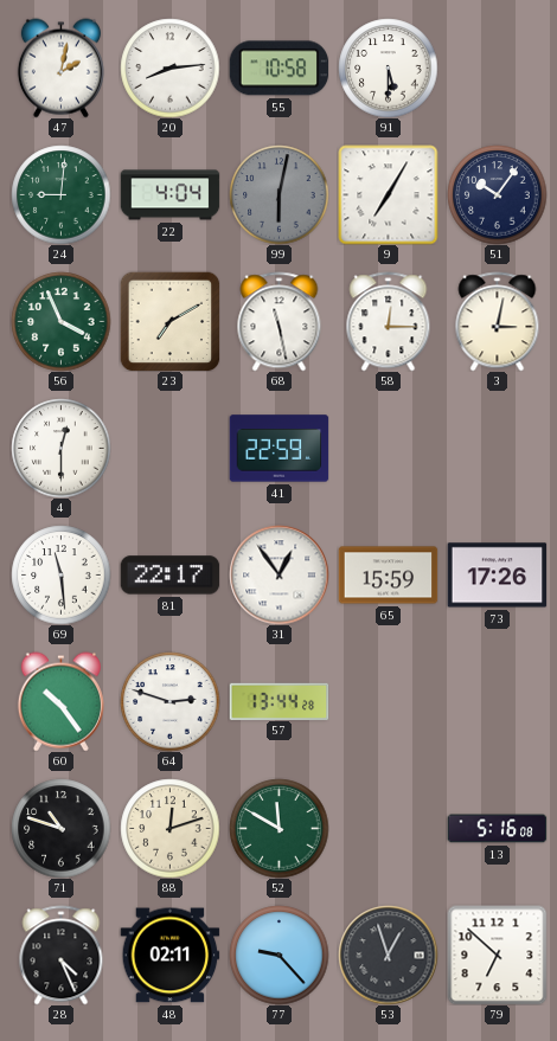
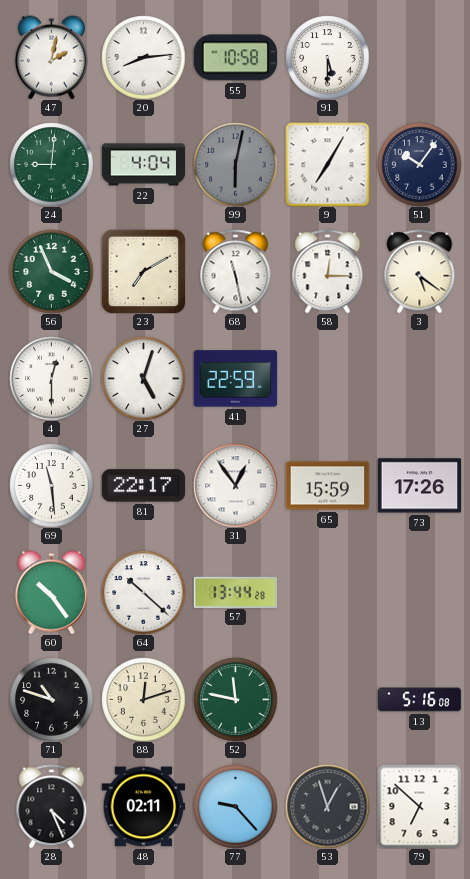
3: 3:02 -> 5:21 (420, 271)
27: none -> 5:03 (143, 378)
64: 2:48 -> 10:22 (143, 592)
52: 11:50 -> 11:47 (235, 699)
